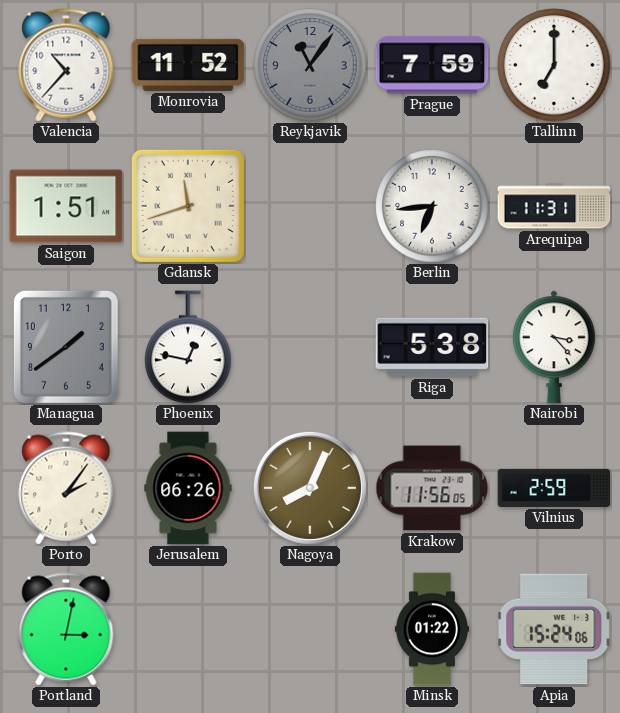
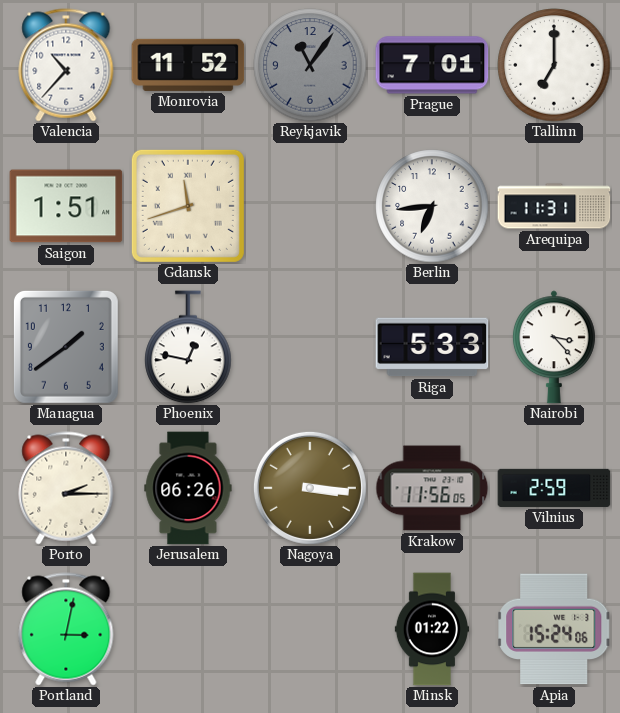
Prague: 7:59 -> 7:01 (432, 65)
Riga: 5:38 -> 5:33 (432, 347)
Porto: 2:06 -> 2:15 (66, 488)
Nagoya: 8:04 -> 3:16 (310, 488)
